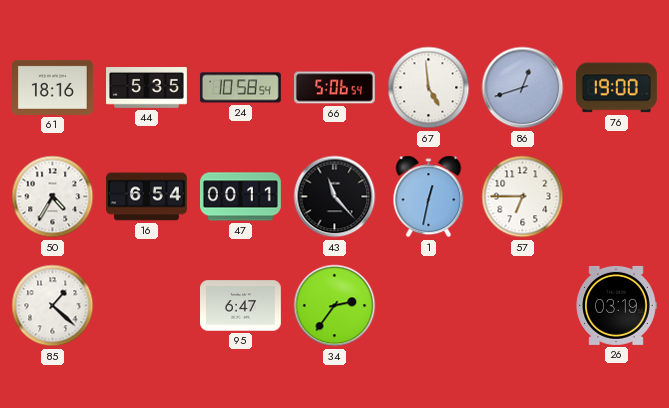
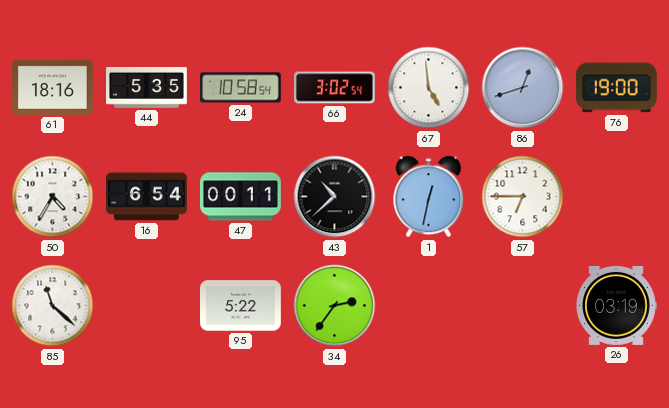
66: 5:06 -> 3:02 (335, 88)
43: 11:23 -> 10:38 (335, 197)
85: 1:22 -> 11:22 (53, 306)
95: 6:47 -> 5:22 (241, 306)
